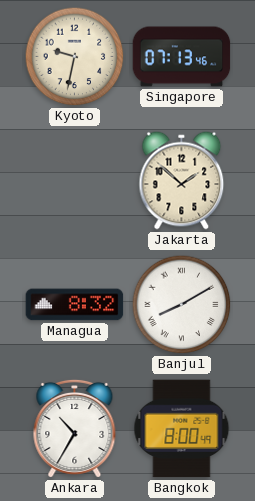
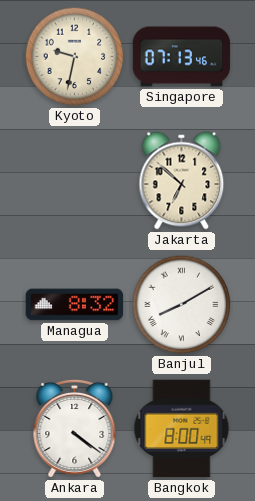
Jakarta: 1:52 -> 6:52 (182, 181)
Ankara: 10:35 -> 4:21 (75, 428)
